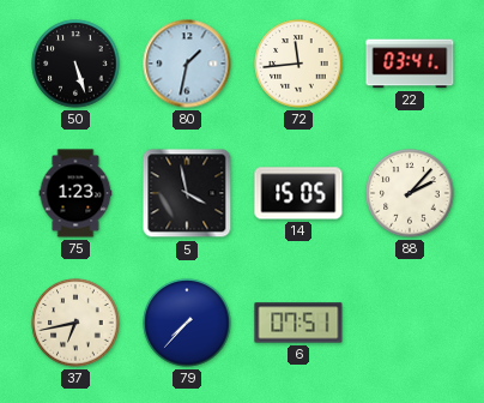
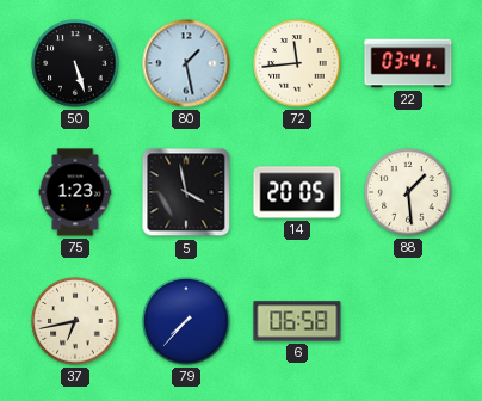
80: 1:32 -> 1:28 (186, 63)
14: 15:05 -> 20:05 (297, 192)
88: 2:07 -> 1:29 (408, 192)
6: 07:51 -> 06:58 (297, 321)
